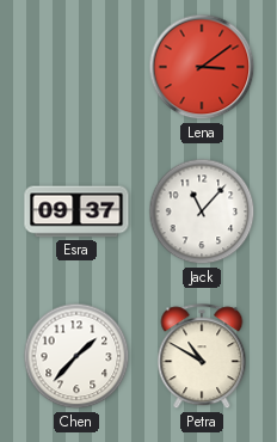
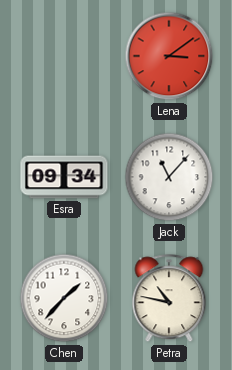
Esra: 09:37 -> 09:34 (64, 177)
Petra: 10:50 -> 10:47 (169, 299)
